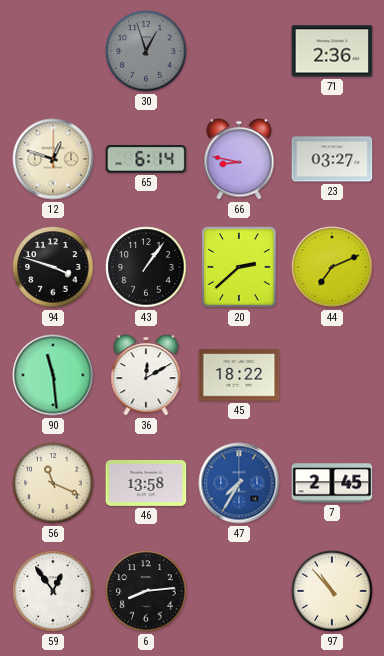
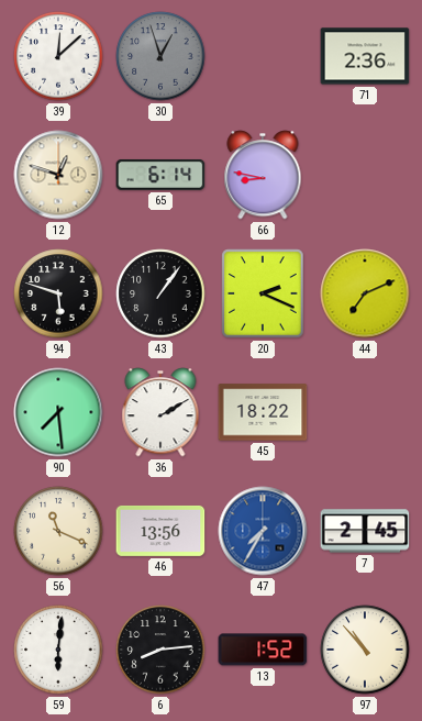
39: none -> 12:08 (58, 56)
23: 03:27 -> none (332, 159)
94: 3:48 -> 5:48 (58, 293)
20: 2:38 -> 2:19 (263, 293)
90: 11:29 -> 7:29 (58, 412)
36: 12:10 -> 2:10 (160, 412)
46: 13:58 -> 13:56 (160, 531)
59: 12:54 -> 6:01 (58, 650)
13: none -> 1:52 (263, 650)
